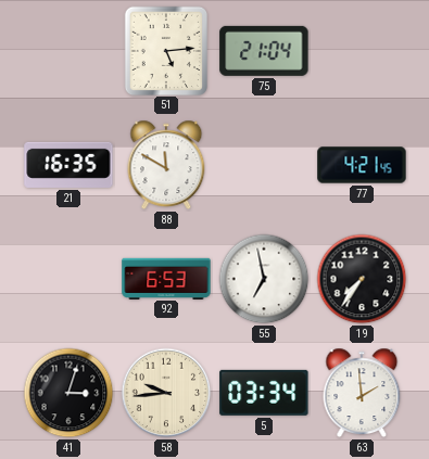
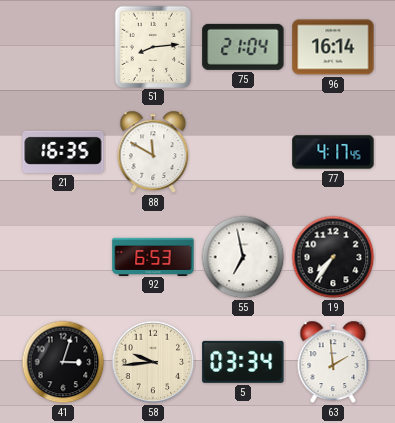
51: 5:14 -> 8:14 (152, 46)
96: none -> 16:14 (333, 47)
77: 4:21 -> 4:17 (333, 152)
